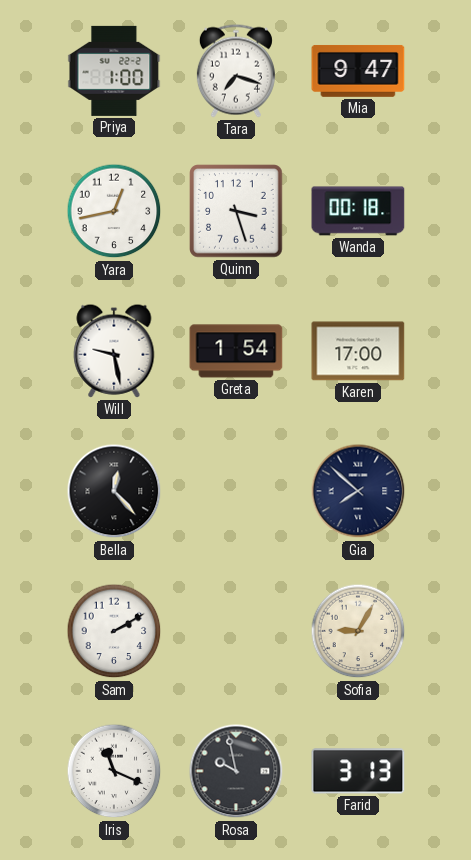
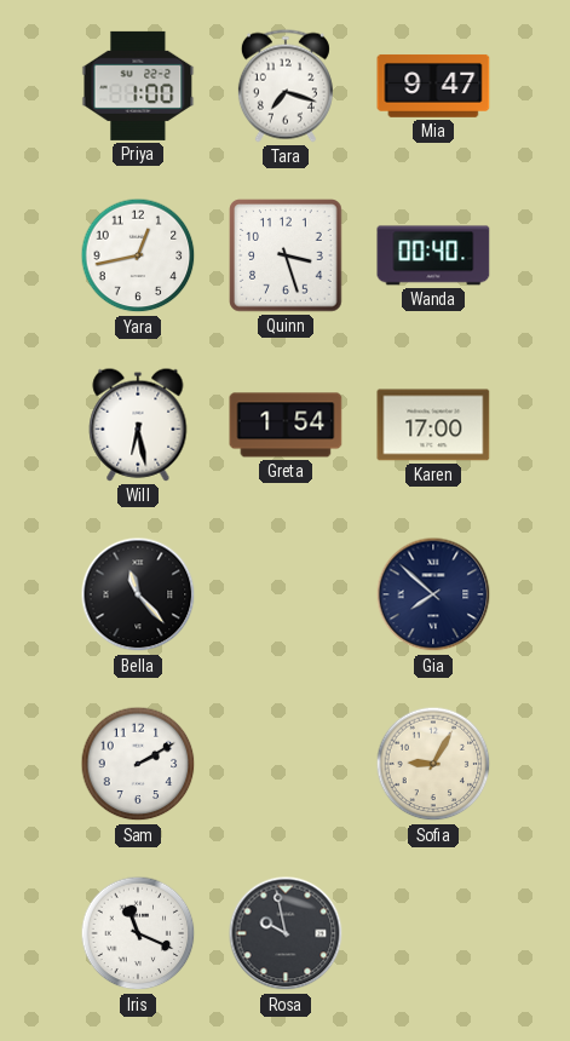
Wanda: 00:18 -> 00:40 (433, 255)
Will: 9:28 -> 6:28 (138, 425)
Bella: 12:23 -> 11:23 (138, 594)
Farid: 3:13 -> none (358, 771)
